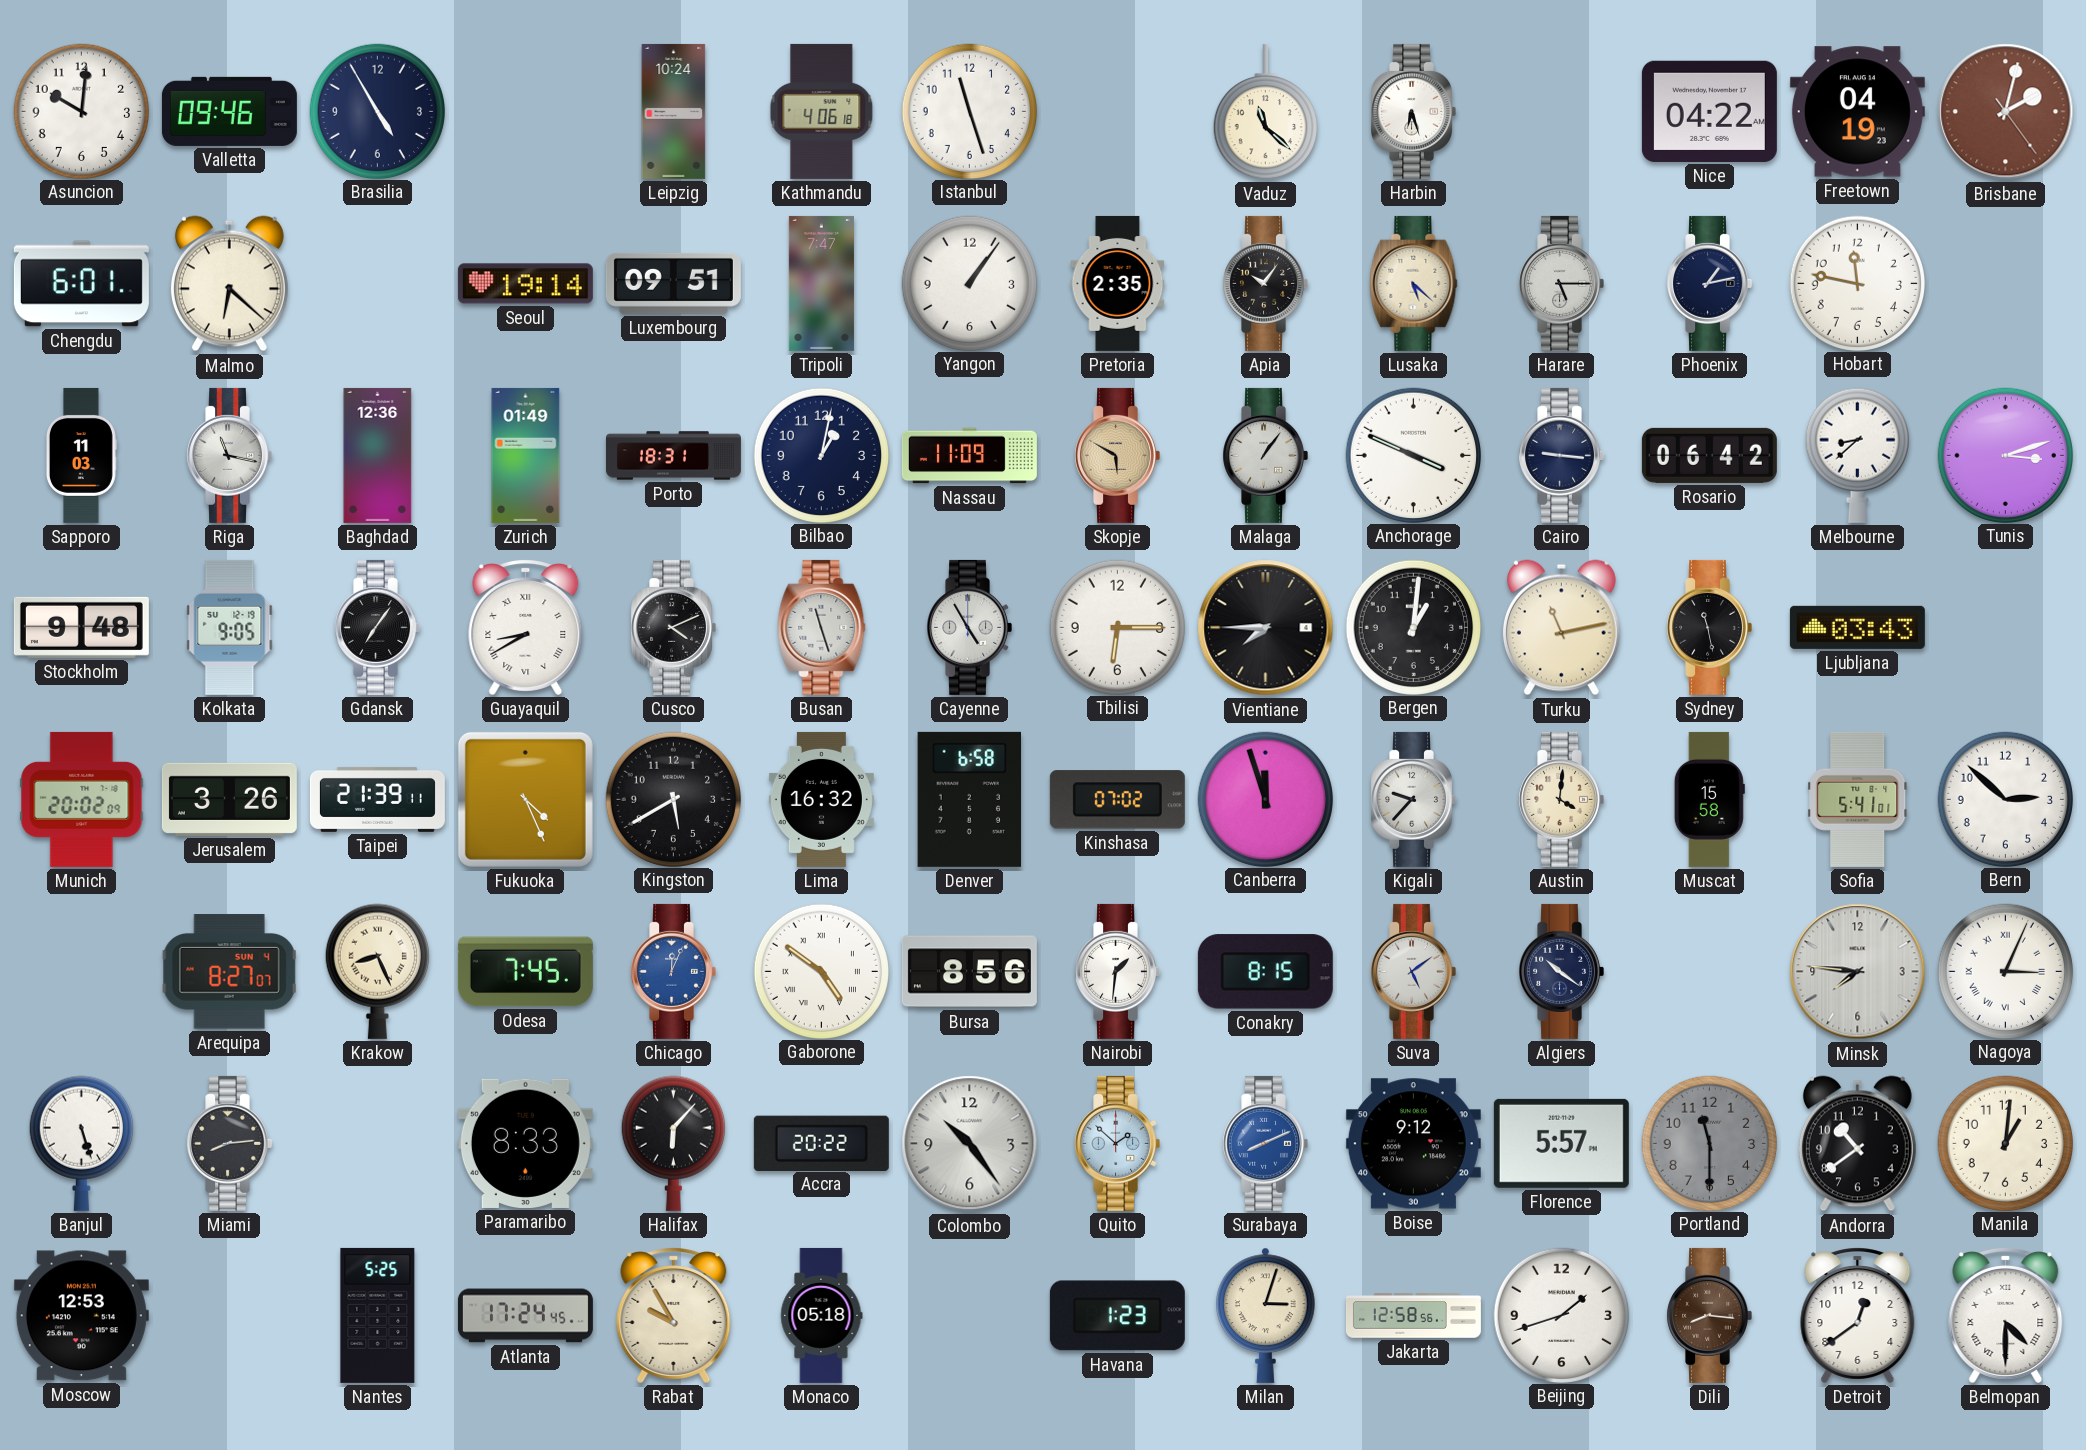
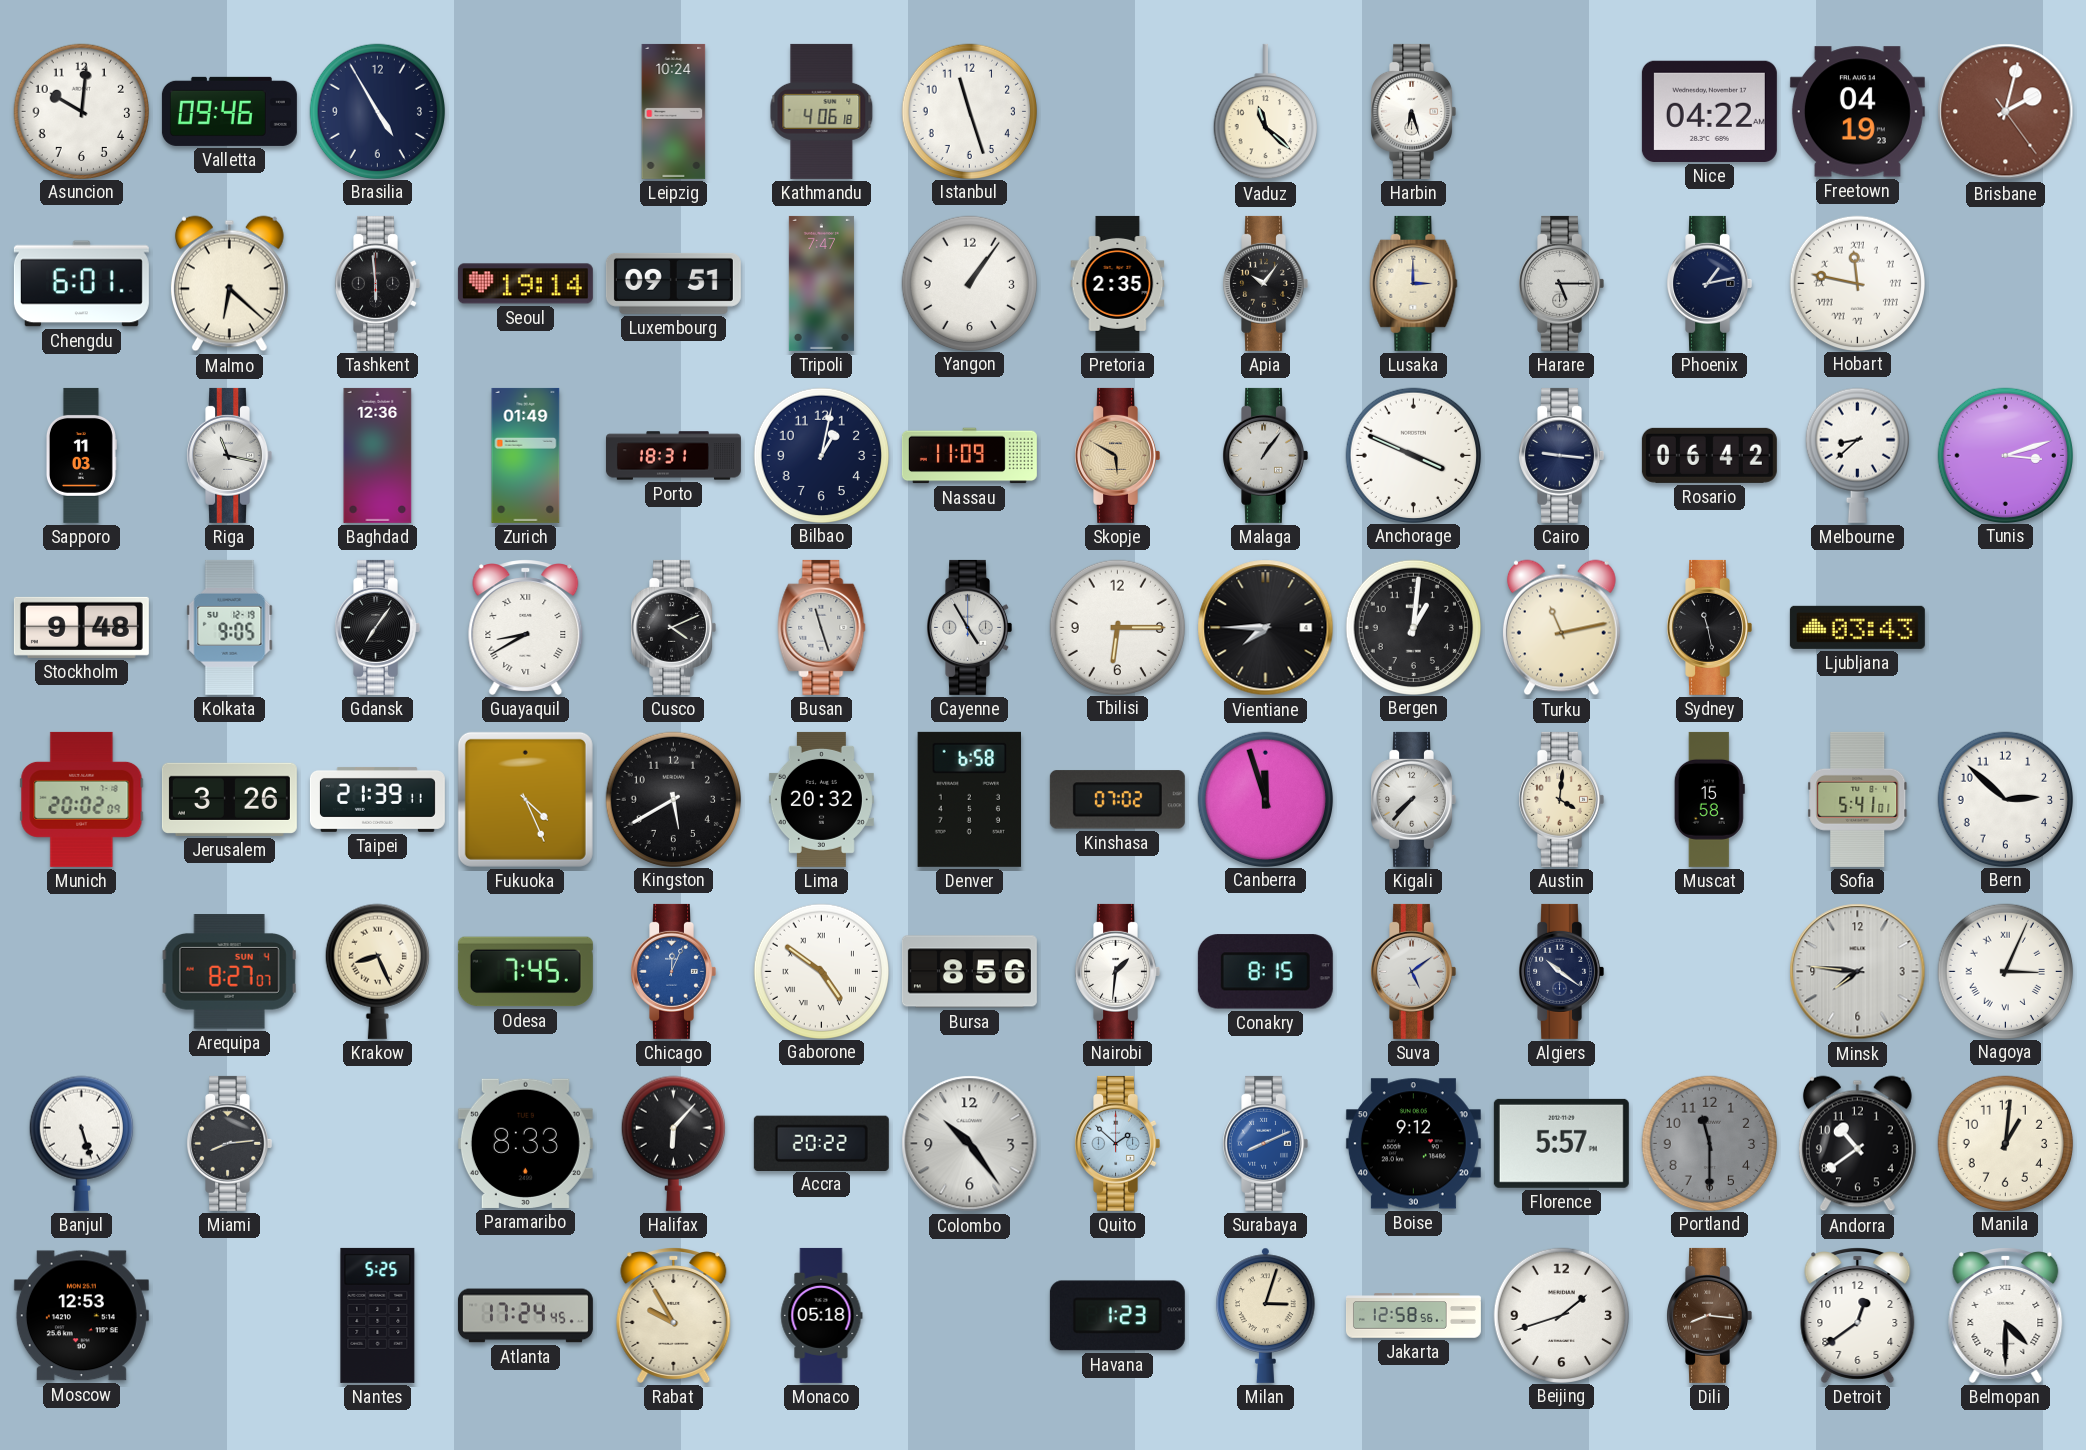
Tashkent: none -> 5:59 (377, 283)
Lusaka: 5:22 -> 3:00 (1414, 283)
Hobart numerals: Arabic -> Roman (1857, 283)
Lima: 16:32 -> 20:32 (821, 799)
Kigali: 9:37 -> 7:37 (1413, 799)
